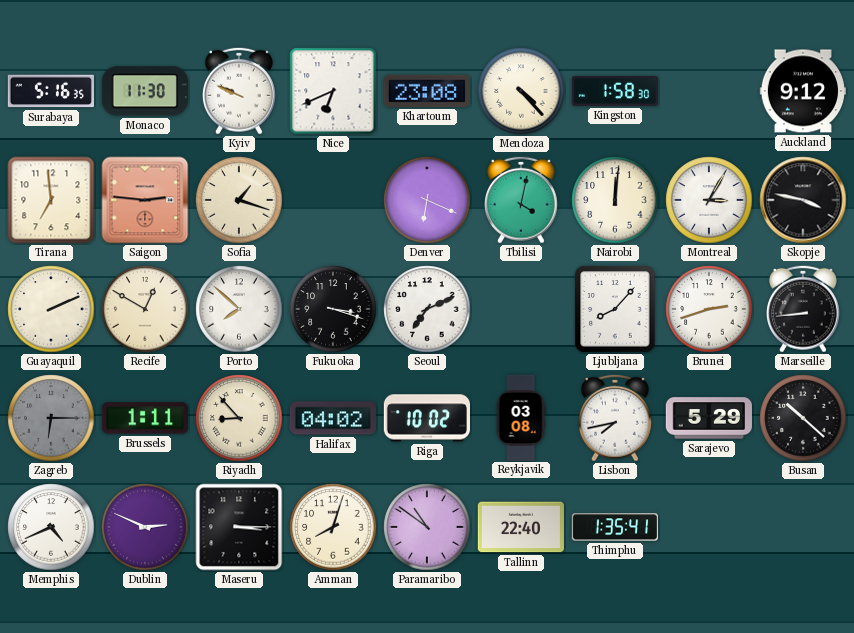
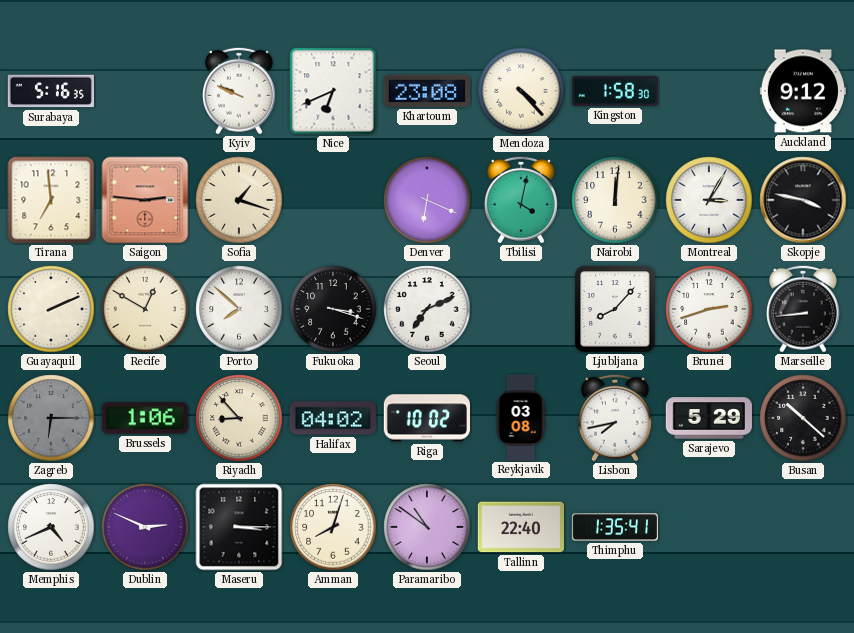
Monaco: 11:30 -> none (145, 91)
Brussels: 1:11 -> 1:06 (145, 418)
